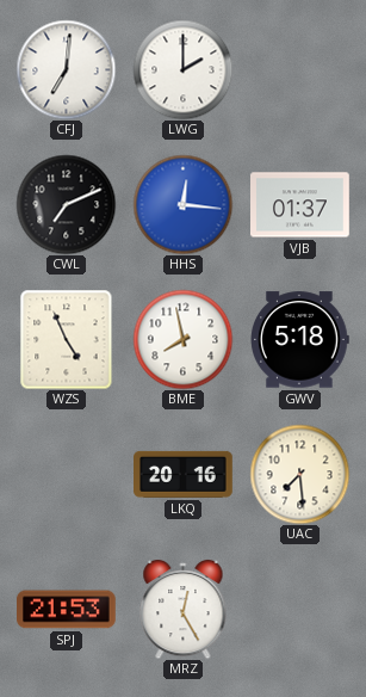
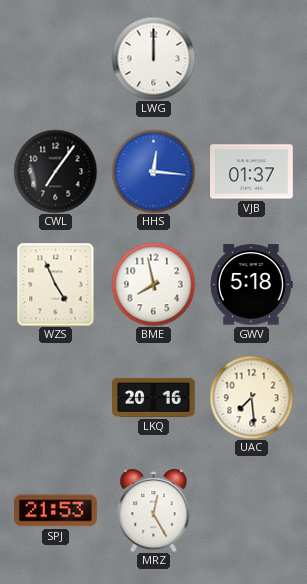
CFJ: 7:01 -> none (66, 69)
LWG: 2:00 -> 12:00 (153, 58)
CWL: 7:11 -> 7:06 (55, 171)
